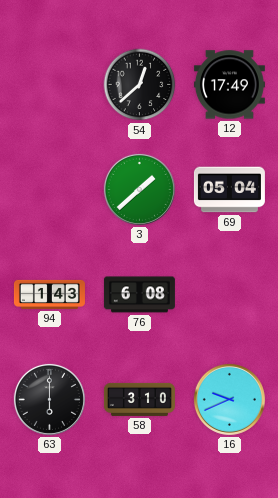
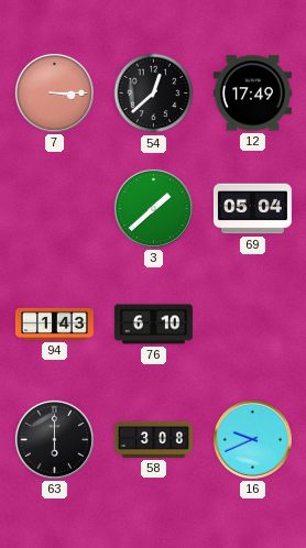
7: none -> 3:15 (54, 92)
76: 6:08 -> 6:10 (153, 325)
58: 3:10 -> 3:08 (153, 439)
